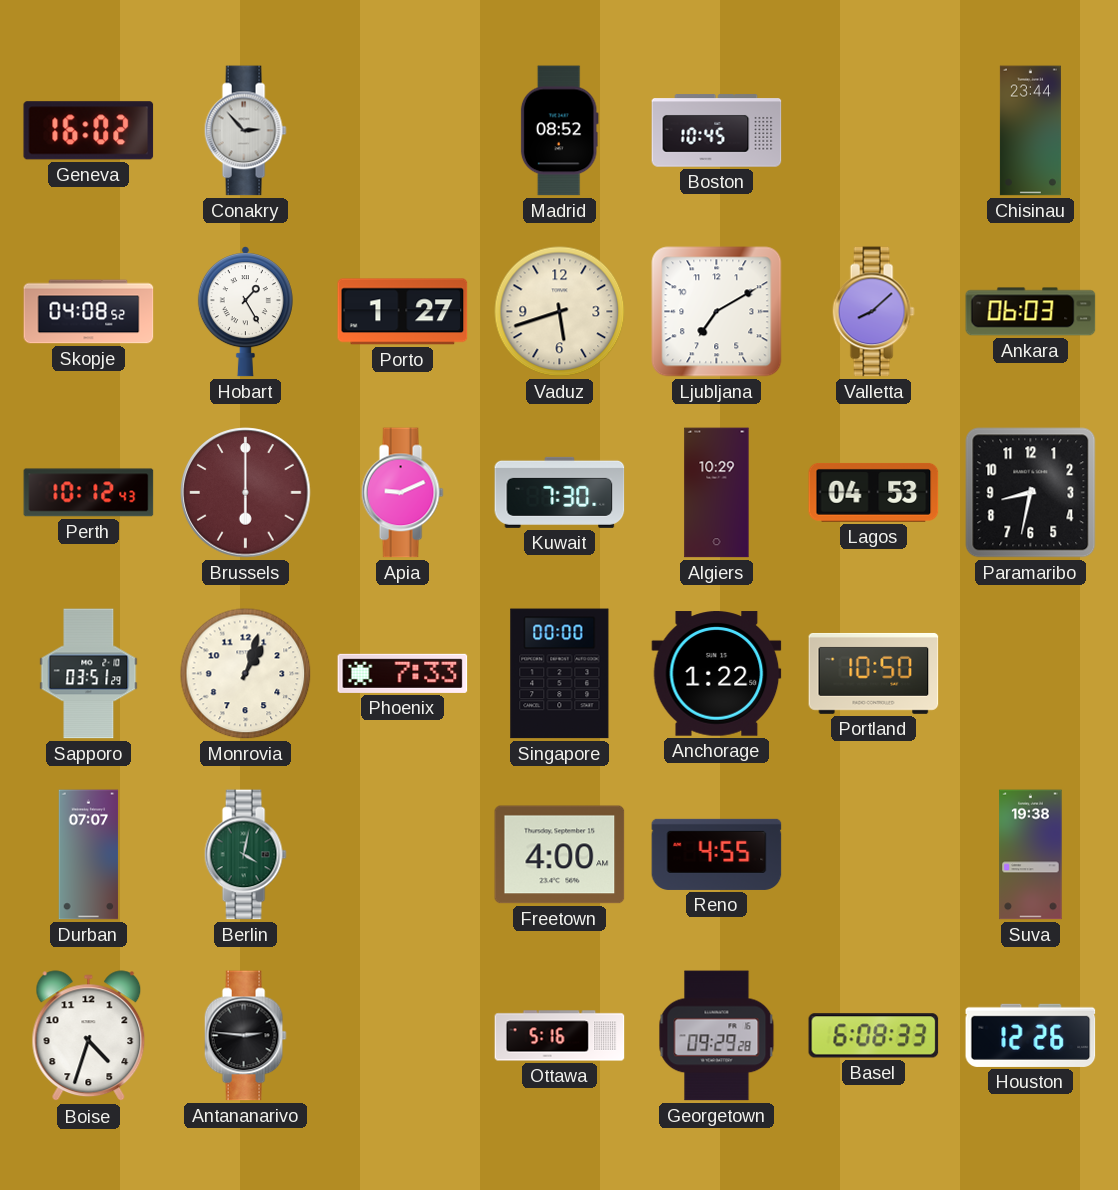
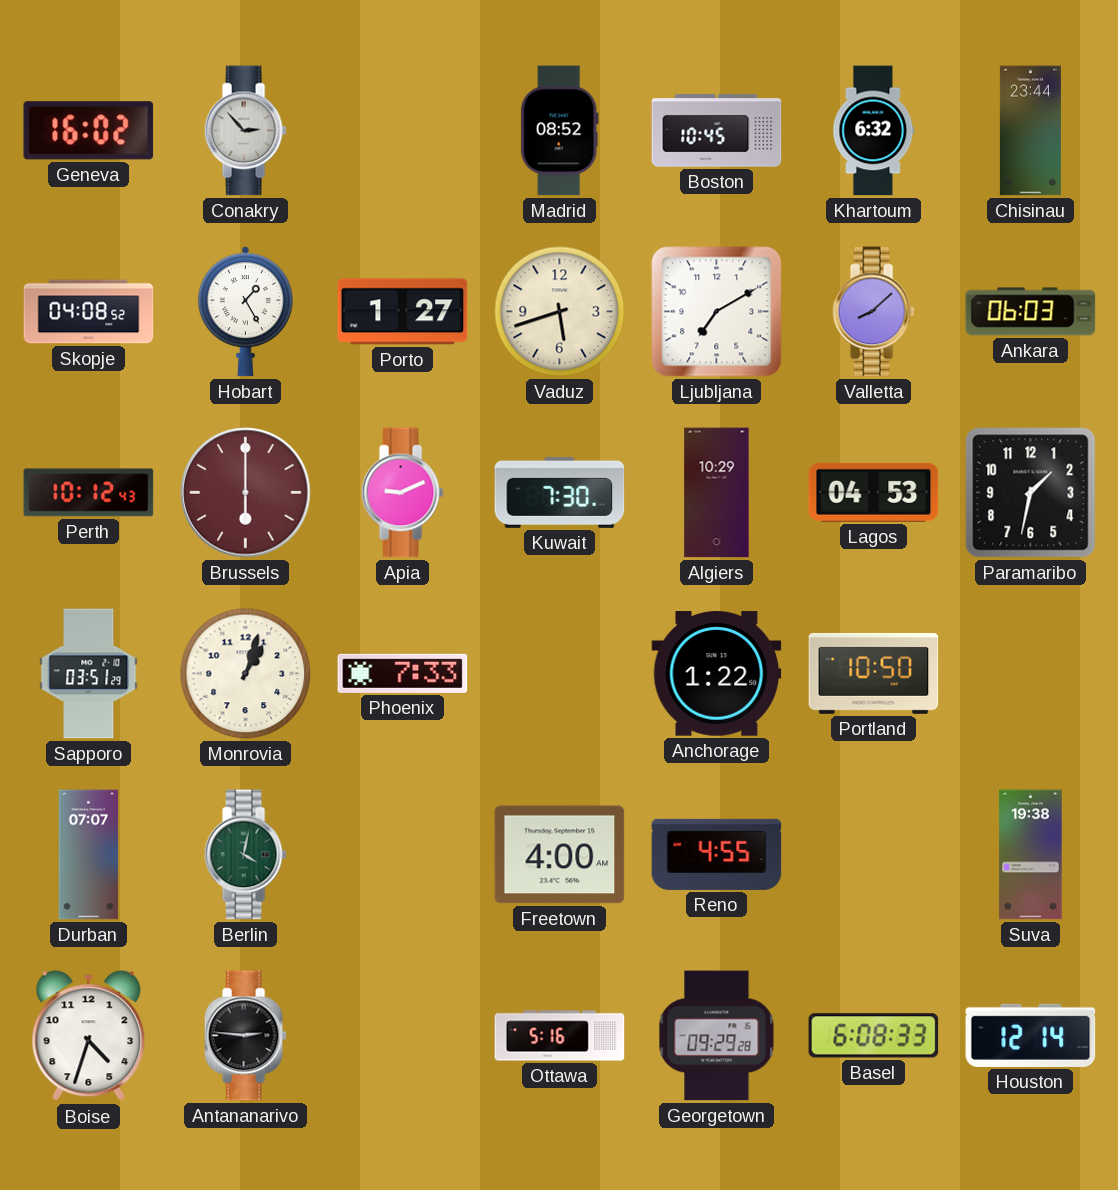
Khartoum: none -> 6:32 (874, 131)
Paramaribo: 8:32 -> 1:32 (1031, 493)
Singapore: 00:00 -> none (560, 674)
Houston: 12:26 -> 12:14 (1031, 1035)
